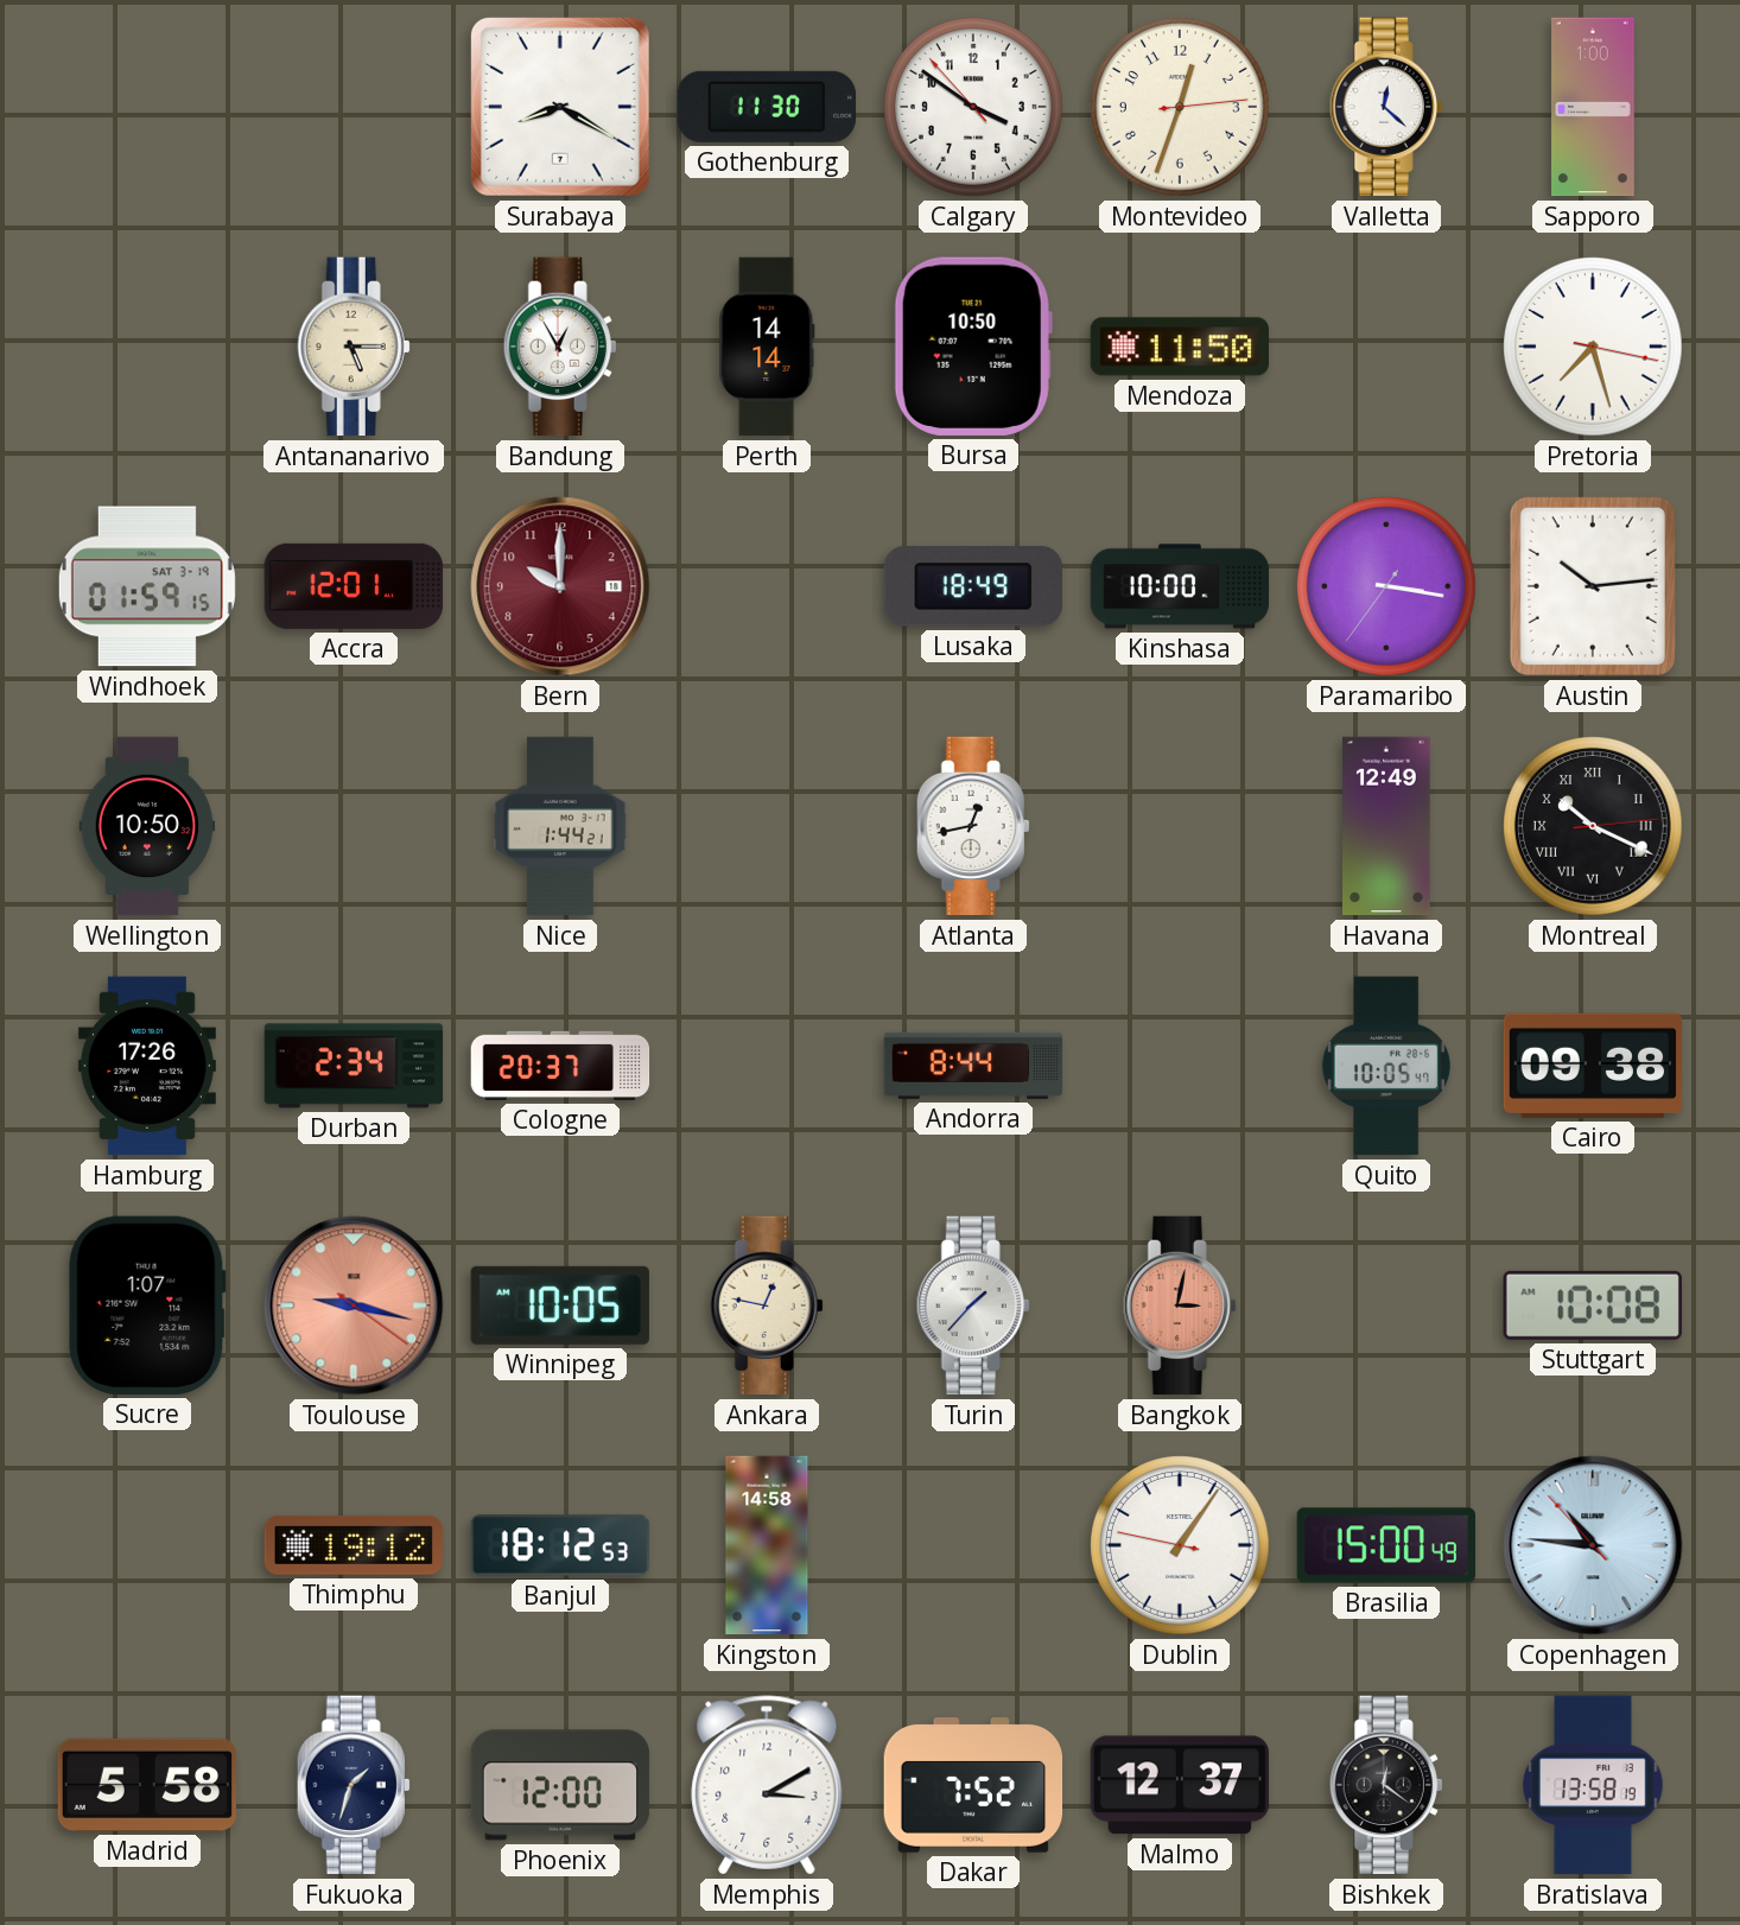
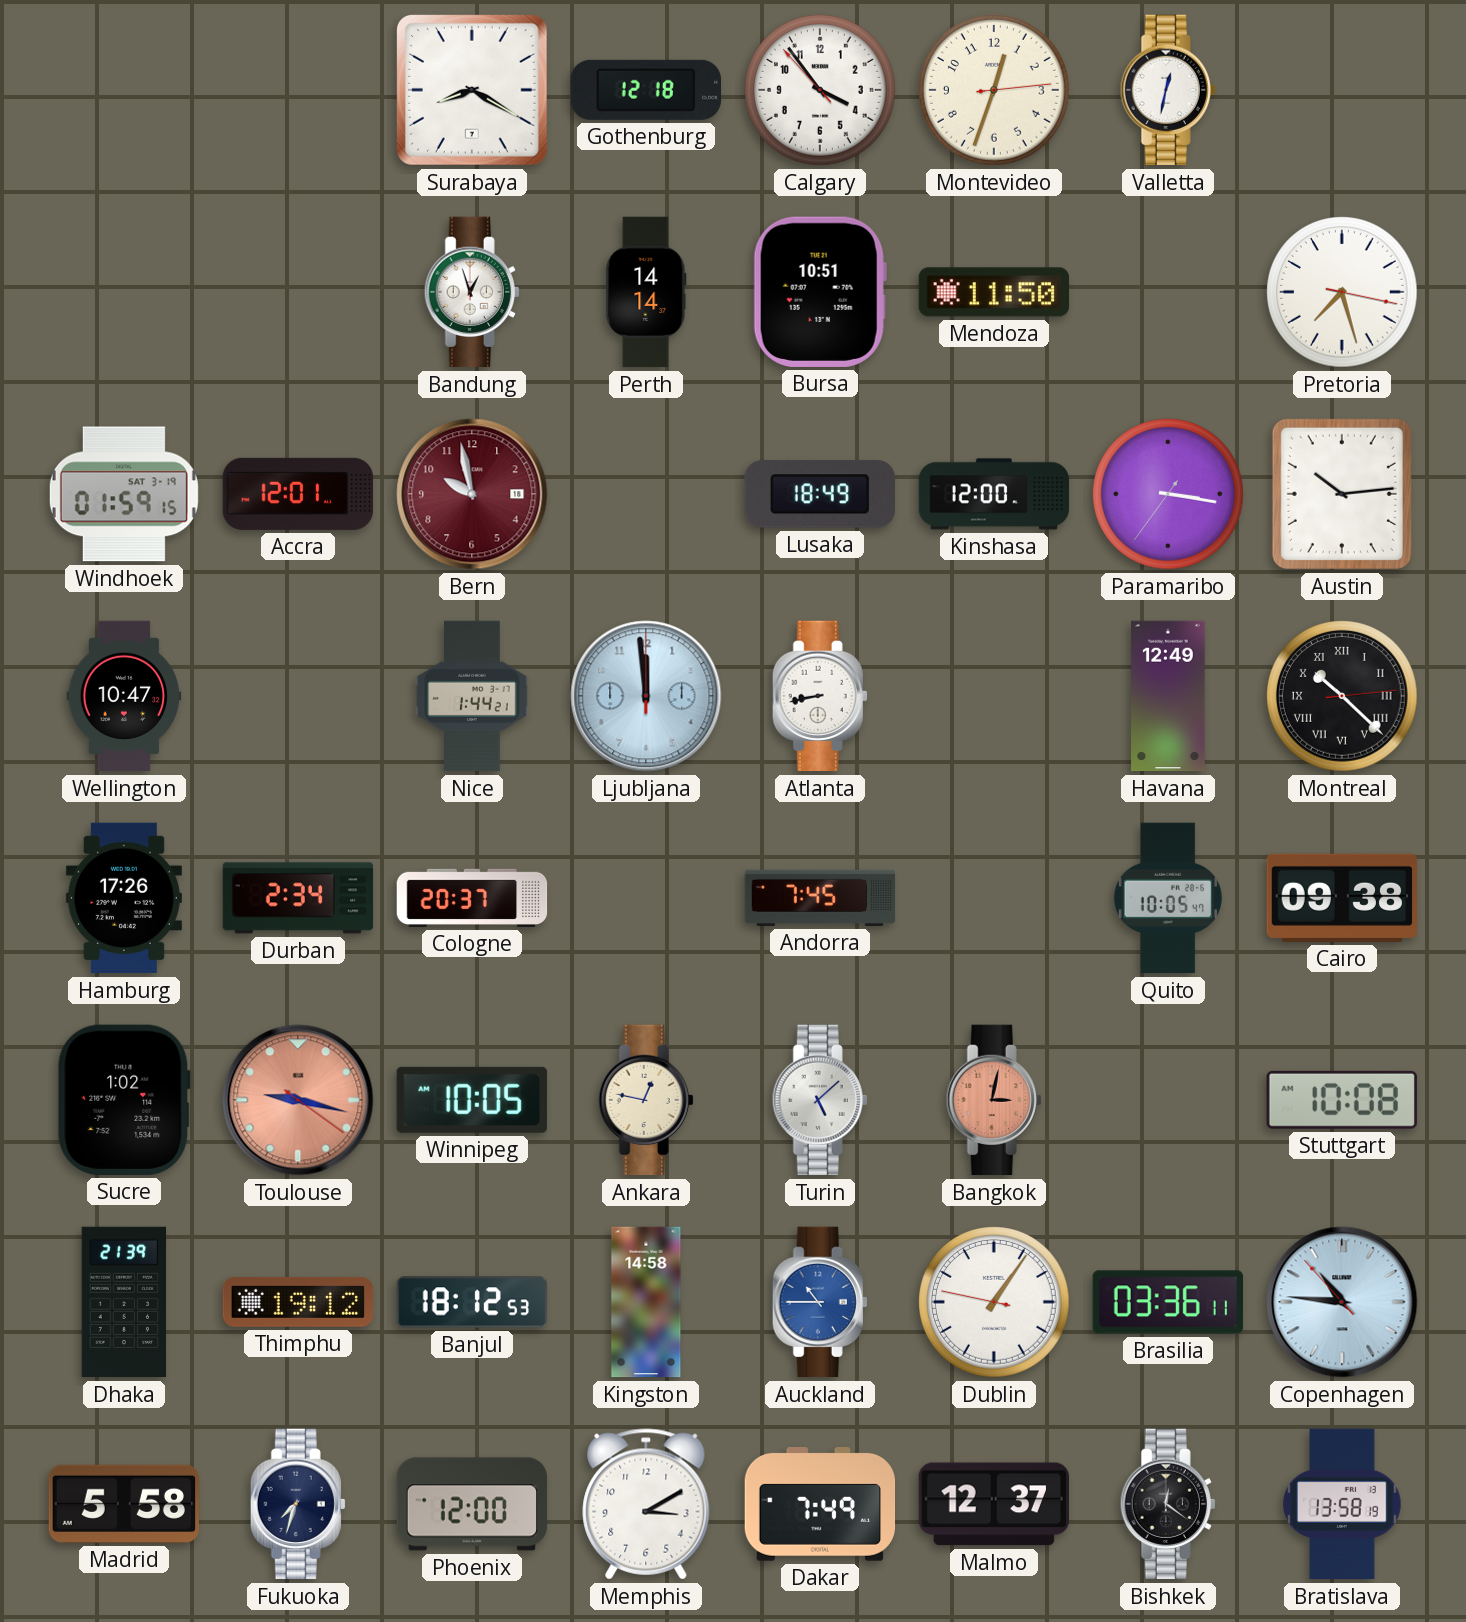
Gothenburg: 11:30 -> 12:18 (645, 90)
Calgary: 3:50 -> 3:53 (821, 91)
Valletta: 12:22 -> 12:32 (1168, 90)
Sapporo: 1:00 -> none (1593, 107)
Antananarivo: 5:15 -> none (354, 347)
Bandung: 12:55 -> 12:57 (472, 292)
Bursa: 10:50 -> 10:51 (820, 292)
Bern: 10:00 -> 9:58 (472, 494)
Kinshasa: 10:00 -> 12:00 (994, 494)
Wellington: 10:50 -> 10:47 (124, 696)
Ljubljana: none -> 11:59 (646, 696)
Atlanta: 12:43 -> 8:43 (820, 696)
Montreal: 10:19 -> 10:22 (1343, 697)
Andorra: 8:44 -> 7:45 (820, 898)
Sucre: 1:07 -> 1:02 (124, 1100)
Turin: 1:37 -> 5:08 (820, 1100)
Dhaka: none -> 21:39 (124, 1302)
Auckland: none -> 10:45 (820, 1302)
Brasilia: 15:00 -> 03:36 (1167, 1302)
Fukuoka: 1:33 -> 7:33 (298, 1504)
Dakar: 7:52 -> 7:49 (820, 1505)
